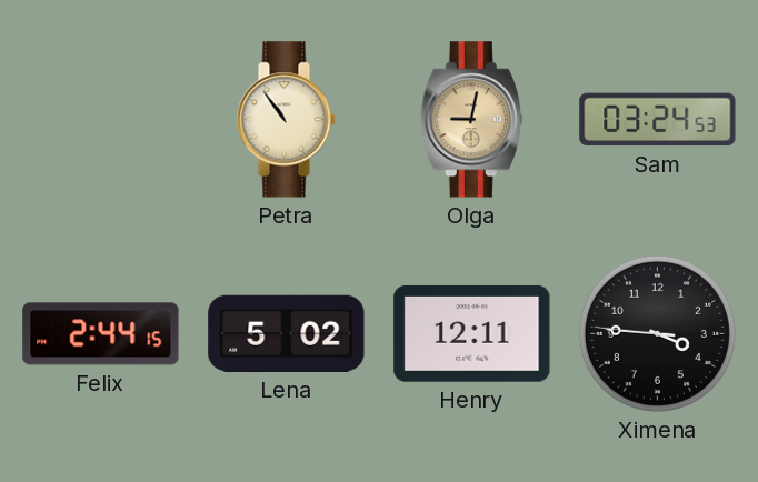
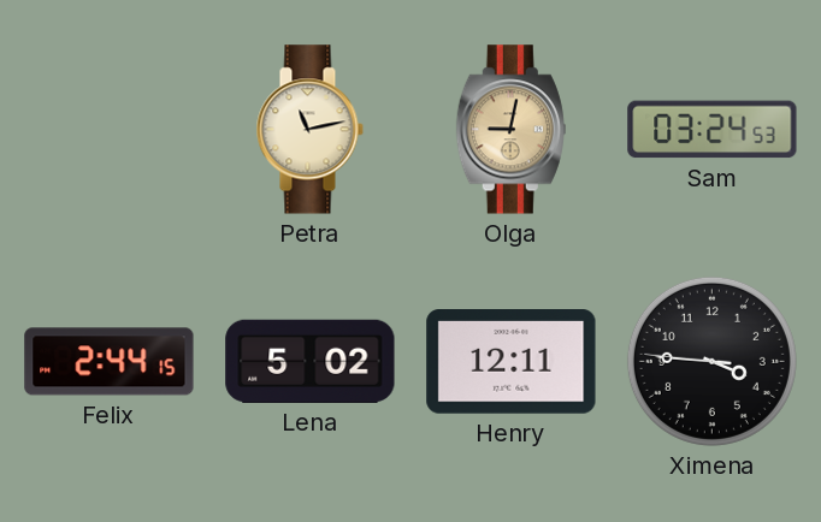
Petra: 10:54 -> 11:13 (309, 130)
